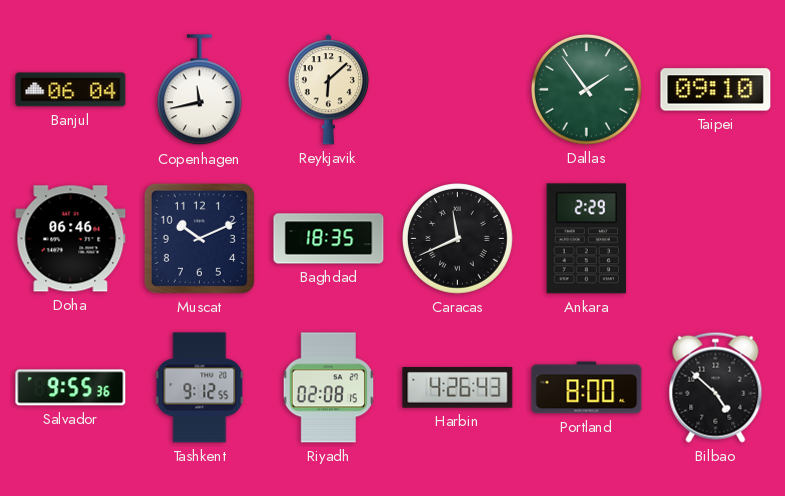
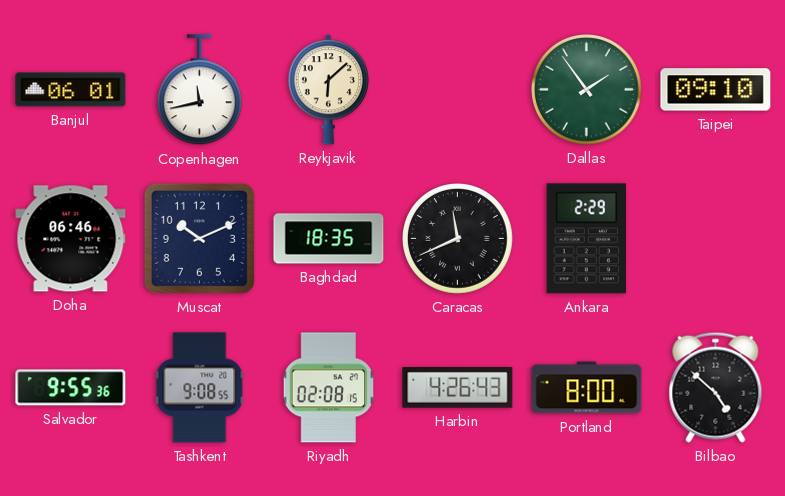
Banjul: 06:04 -> 06:01 (71, 90)
Tashkent: 9:12 -> 9:08 (200, 388)
